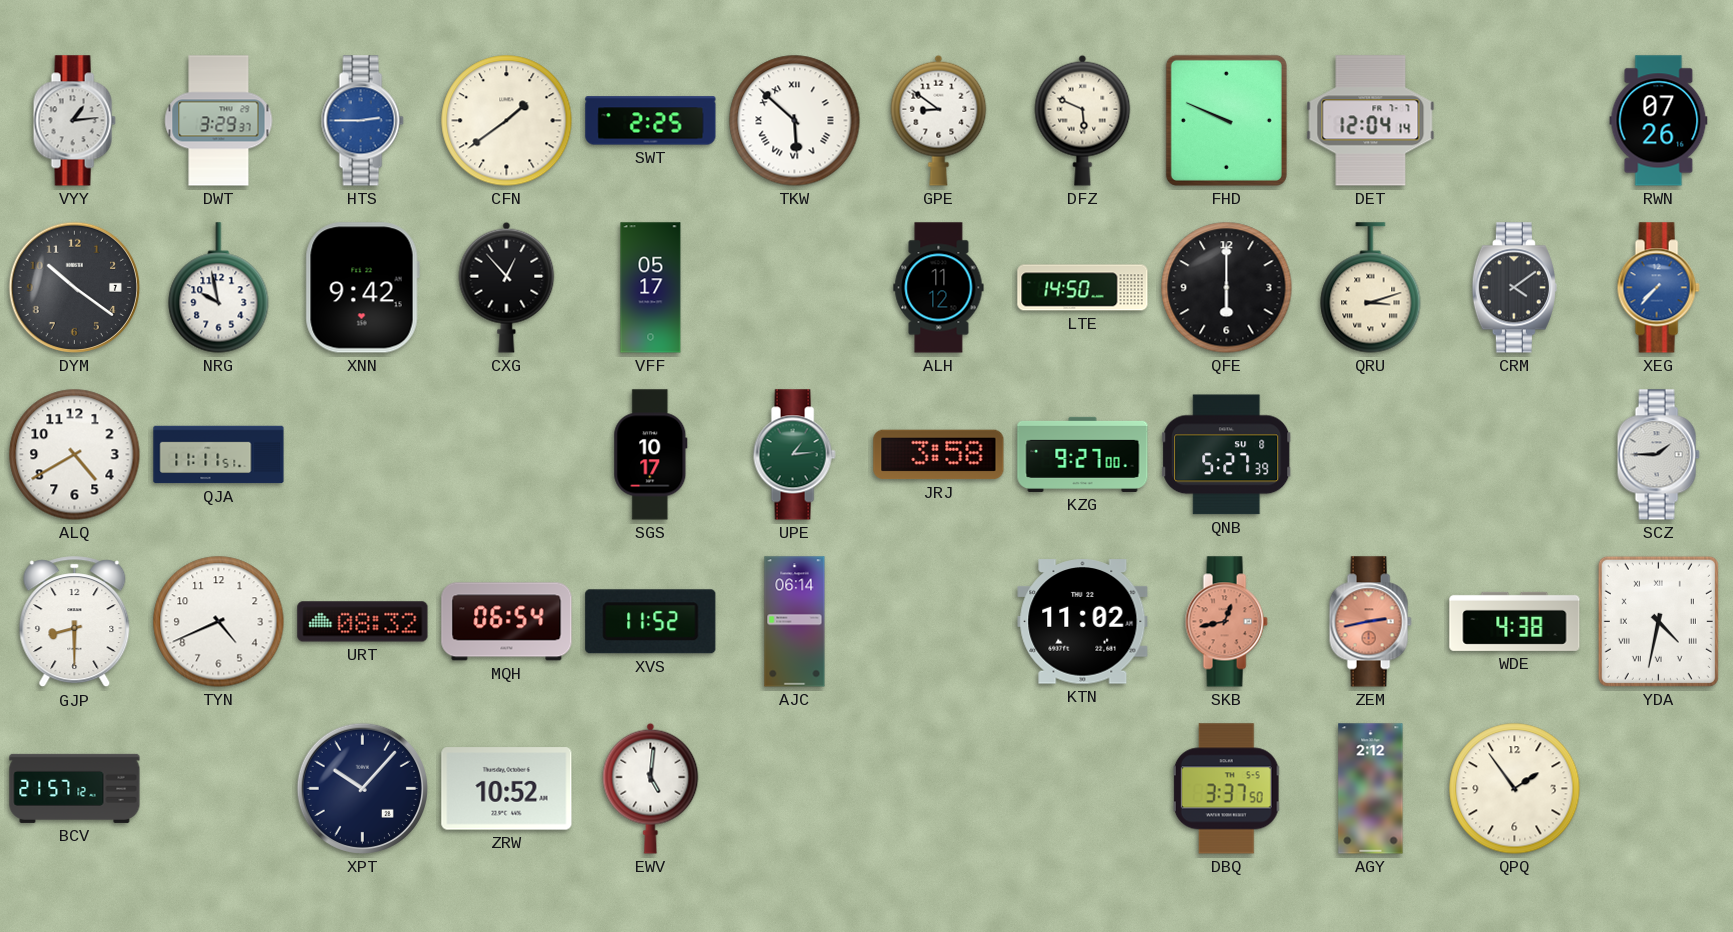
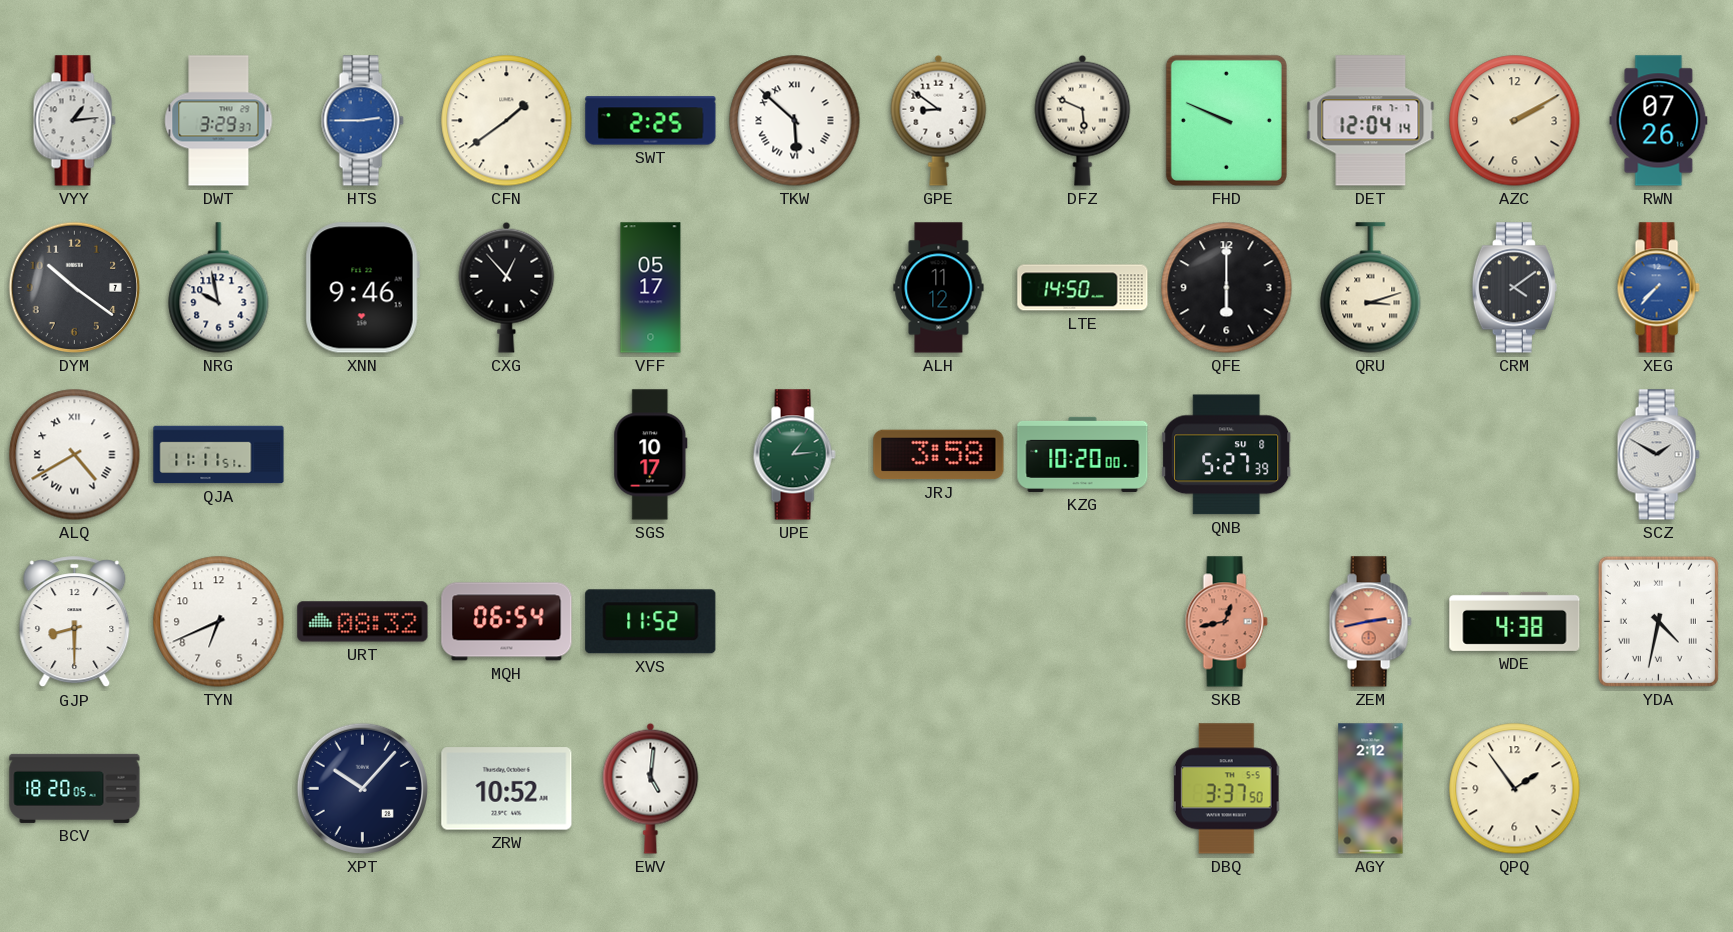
AZC: none -> 2:10 (1515, 121)
XNN: 9:42 -> 9:46 (362, 288)
ALQ numerals: Arabic -> Roman (75, 455)
KZG: 9:27 -> 10:20 (1083, 454)
SCZ: 1:45 -> 1:50 (1658, 455)
TYN: 4:41 -> 6:41 (219, 622)
AJC: 06:14 -> none (795, 622)
KTN: 11:02 -> none (1083, 622)
BCV: 21:57 -> 18:20 (75, 788)
